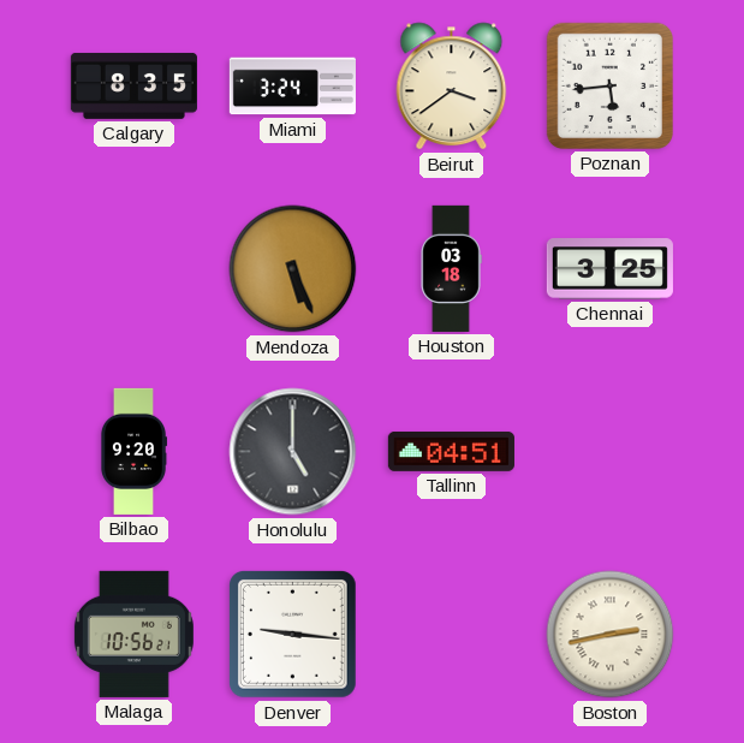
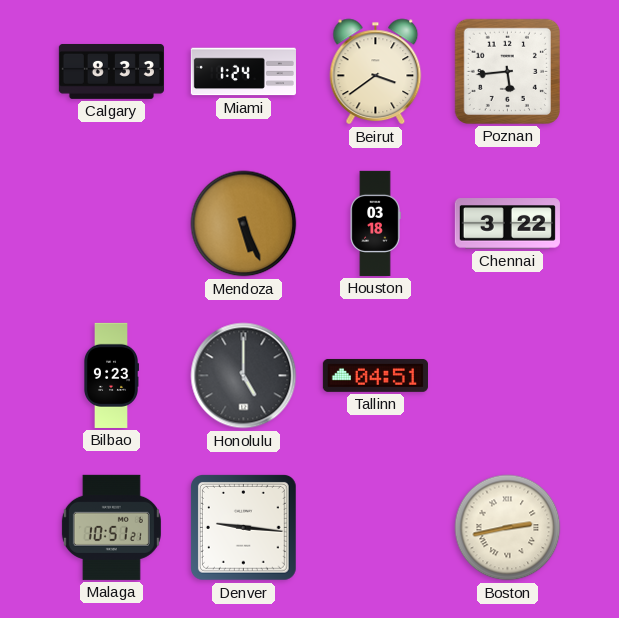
Calgary: 8:35 -> 8:33 (111, 71)
Miami: 3:24 -> 1:24 (243, 72)
Chennai: 3:25 -> 3:22 (507, 224)
Bilbao: 9:20 -> 9:23 (110, 375)
Malaga: 10:56 -> 10:51 (111, 527)
